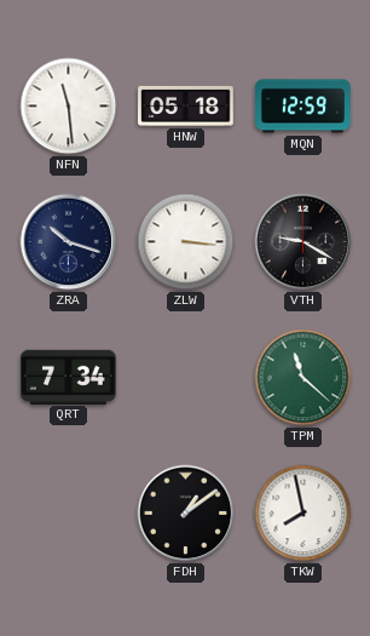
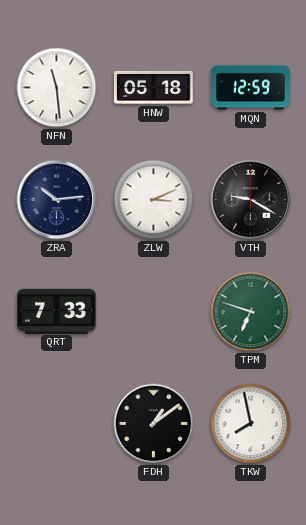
ZRA: 10:18 -> 10:14 (57, 200)
ZLW: 3:16 -> 3:11 (154, 200)
QRT: 7:34 -> 7:33 (57, 311)
TPM: 11:22 -> 6:48 (251, 312)
